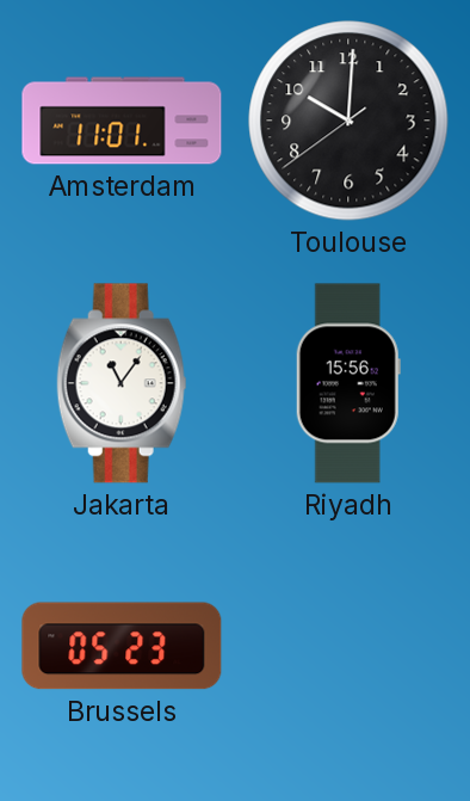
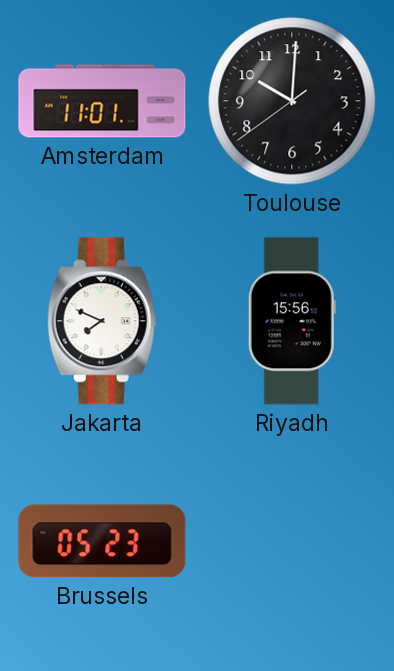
Jakarta: 11:06 -> 7:49 (102, 321)
